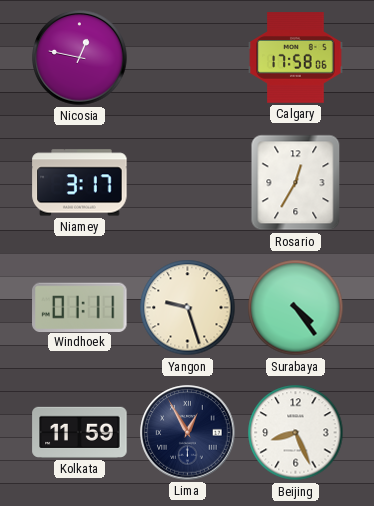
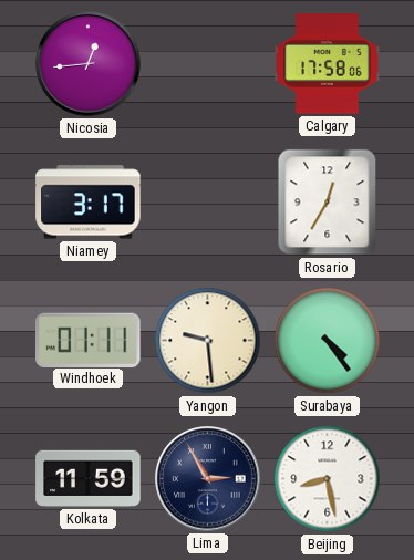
Nicosia: 12:47 -> 12:44 (89, 64)
Yangon: 9:27 -> 9:29 (208, 341)
Lima: 12:55 -> 2:55 (208, 479)
Beijing: 8:26 -> 8:28 (328, 479)
